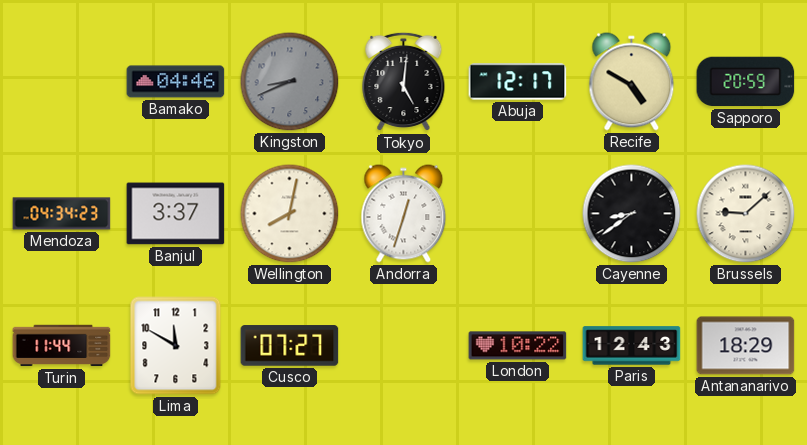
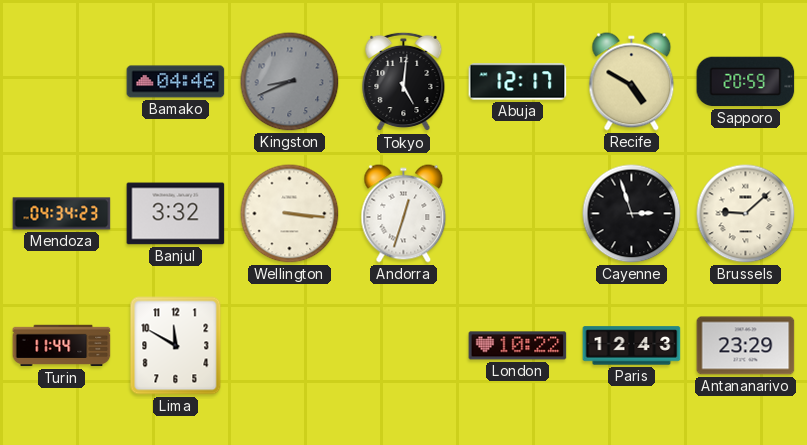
Banjul: 3:37 -> 3:32 (176, 214)
Wellington: 8:02 -> 3:16 (290, 214)
Cayenne: 8:39 -> 2:57 (632, 214)
Cusco: 07:27 -> none (290, 346)
Antananarivo: 18:29 -> 23:29 (746, 346)
